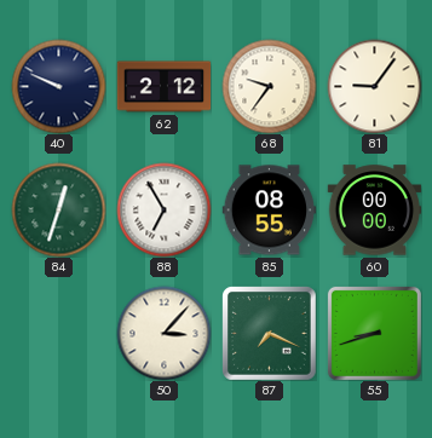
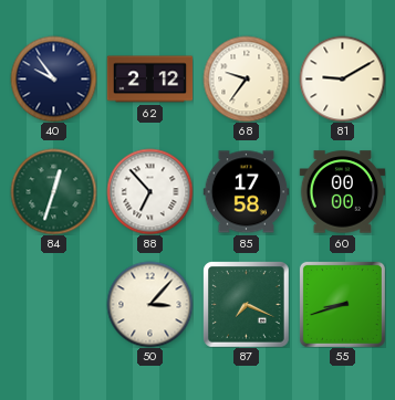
40: 9:49 -> 9:54 (53, 78)
81: 9:06 -> 9:10 (342, 78)
88: 6:55 -> 6:53 (149, 191)
85: 08:55 -> 17:58 (246, 192)
